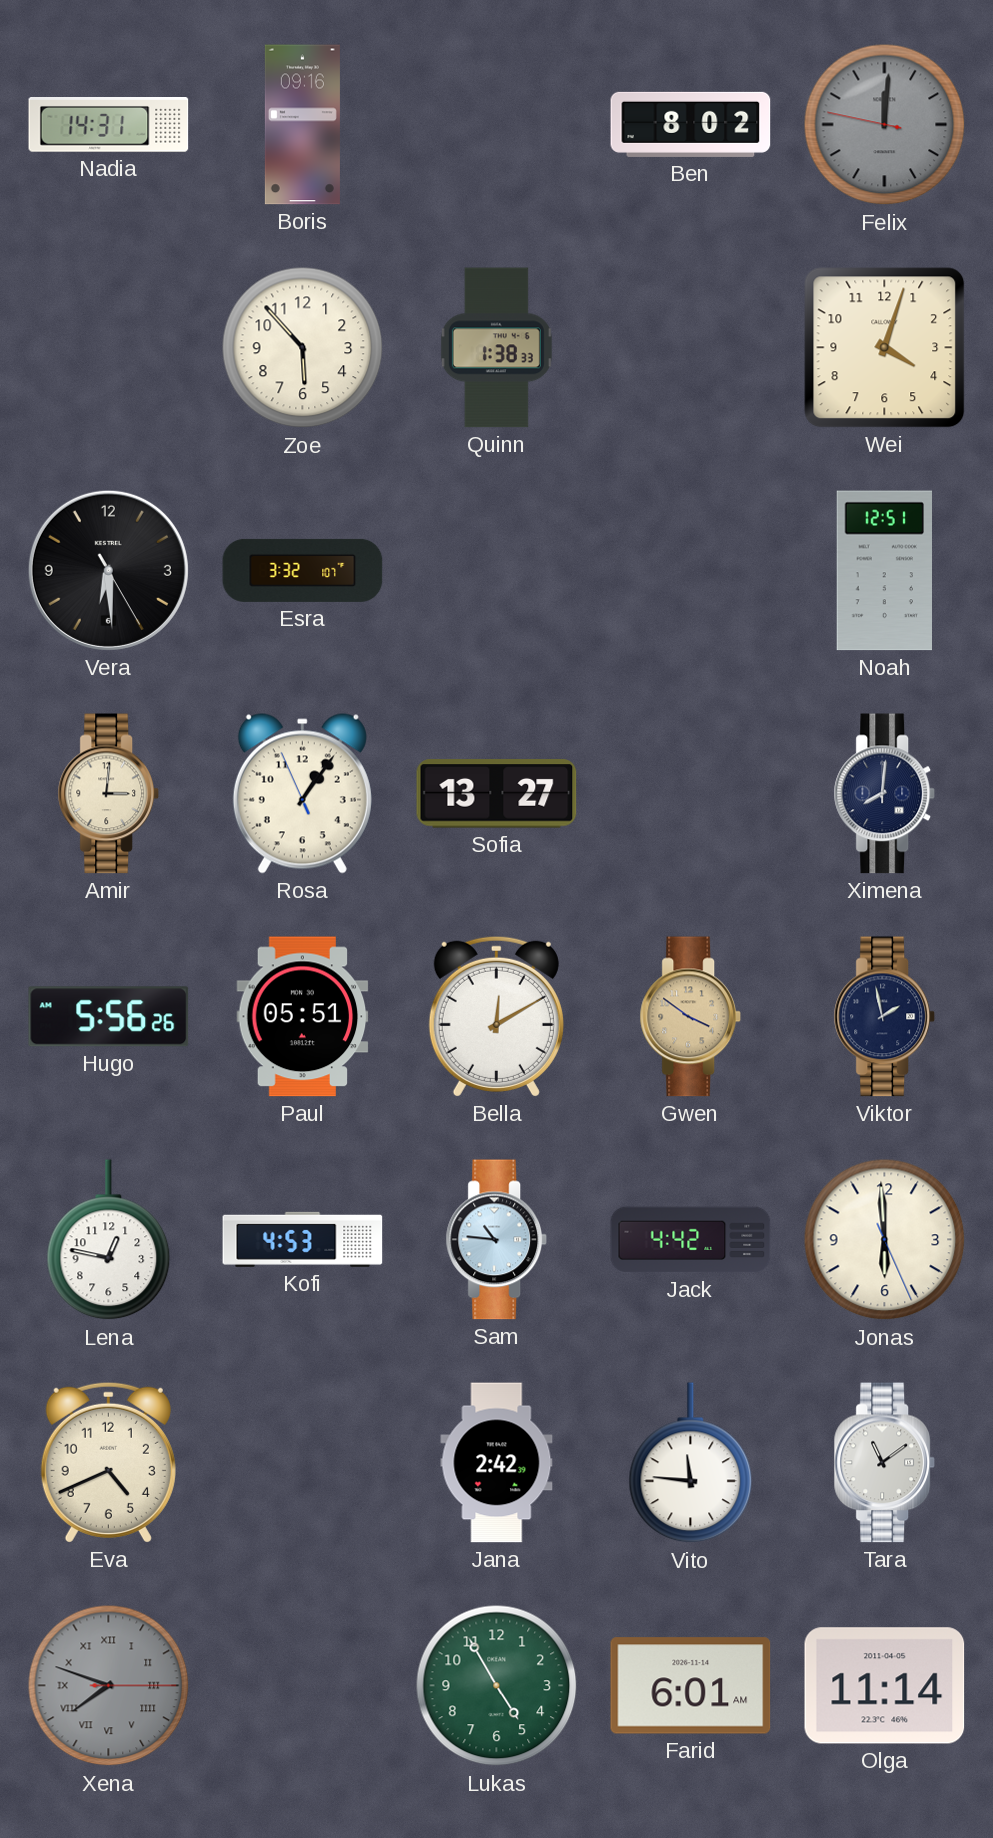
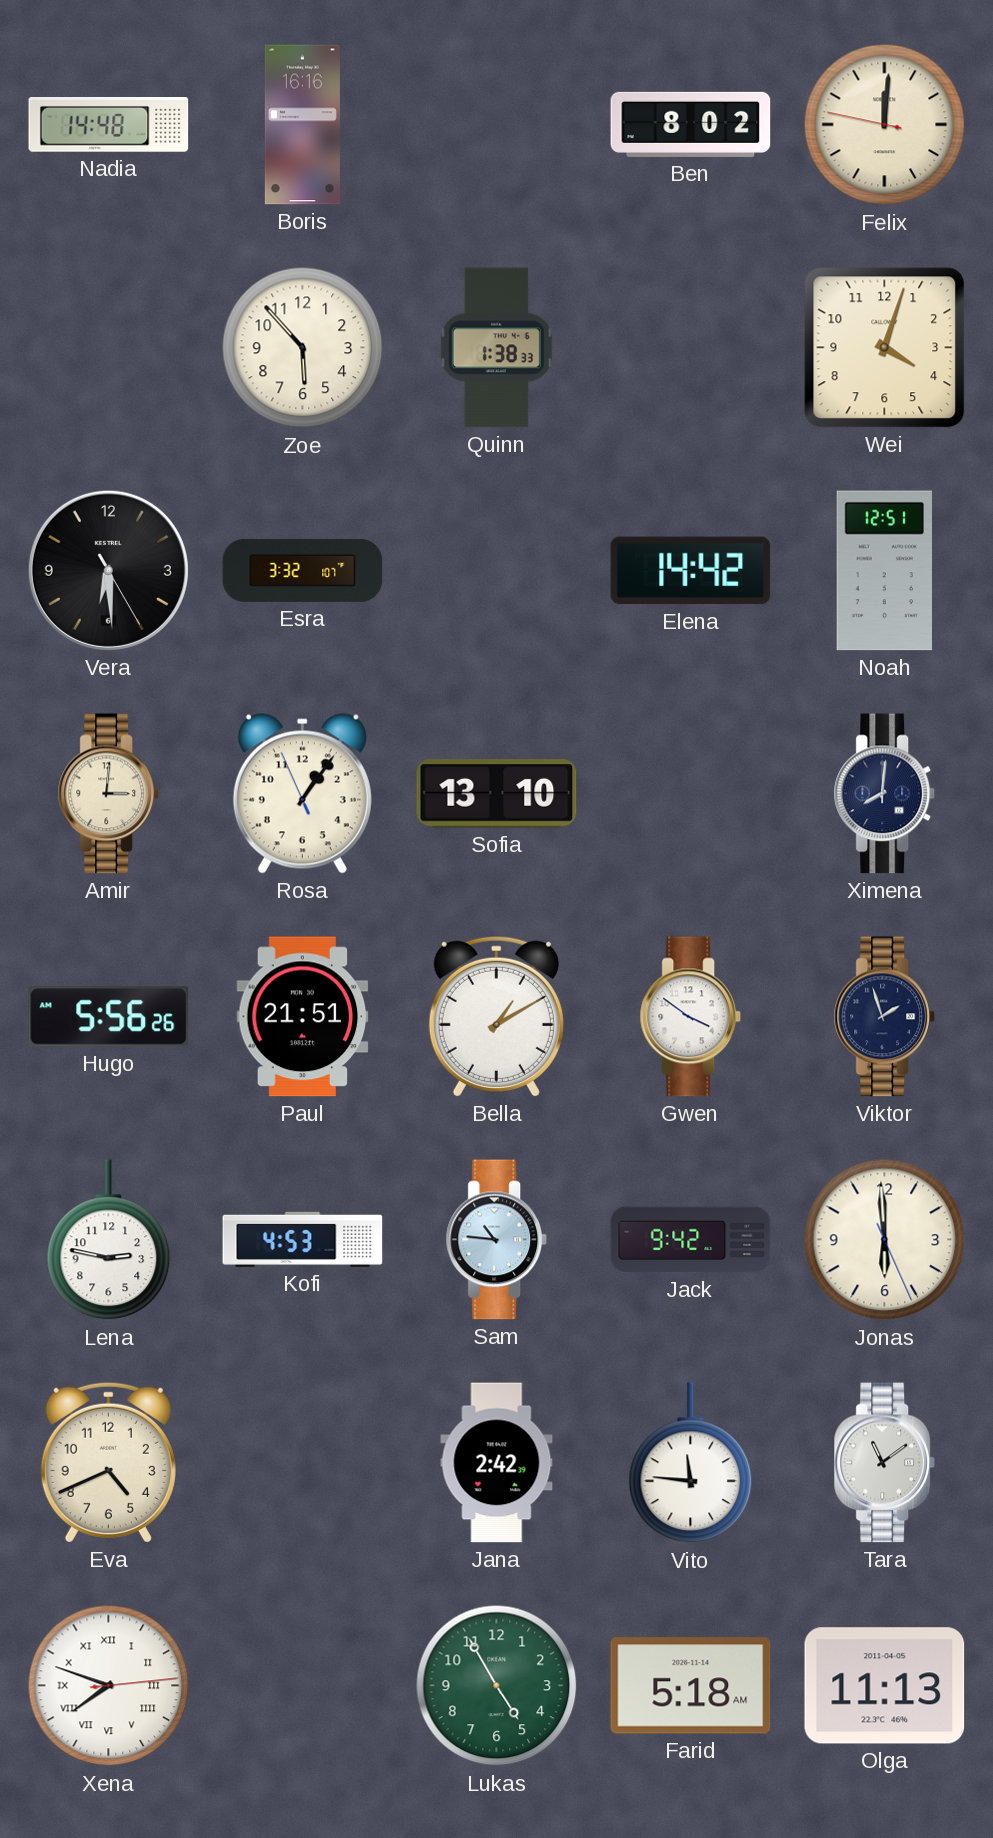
Nadia: 14:31 -> 14:48 (109, 125)
Boris: 09:16 -> 16:16 (302, 125)
Felix dial: grey -> cream (885, 125)
Elena: none -> 14:42 (691, 571)
Sofia: 13:27 -> 13:10 (497, 794)
Paul: 05:51 -> 21:51 (303, 1017)
Bella: 12:10 -> 1:10 (496, 1016)
Gwen dial: champagne -> white (691, 1017)
Viktor: 1:58 -> 1:57 (885, 1017)
Lena: 12:47 -> 2:47 (109, 1240)
Jack: 4:42 -> 9:42 (691, 1240)
Xena: 7:48:15 -> 7:48:14 (109, 1686)
Xena dial: grey -> white (109, 1686)
Farid: 6:01 -> 5:18 (691, 1686)
Olga: 11:14 -> 11:13 (885, 1686)
